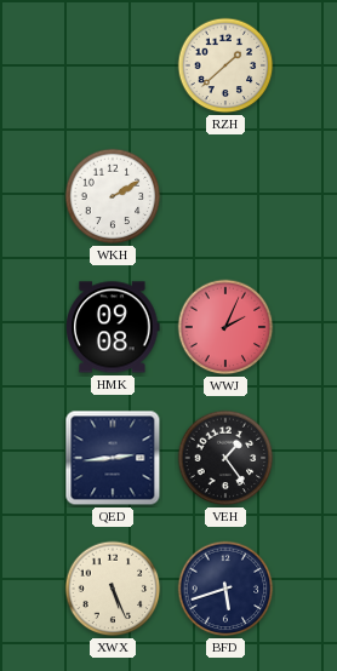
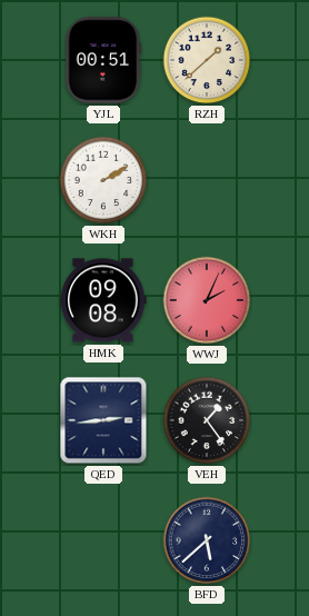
YJL: none -> 00:51 (103, 60)
XWX: 5:26 -> none (113, 589)
BFD: 5:42 -> 5:38 (207, 540)
